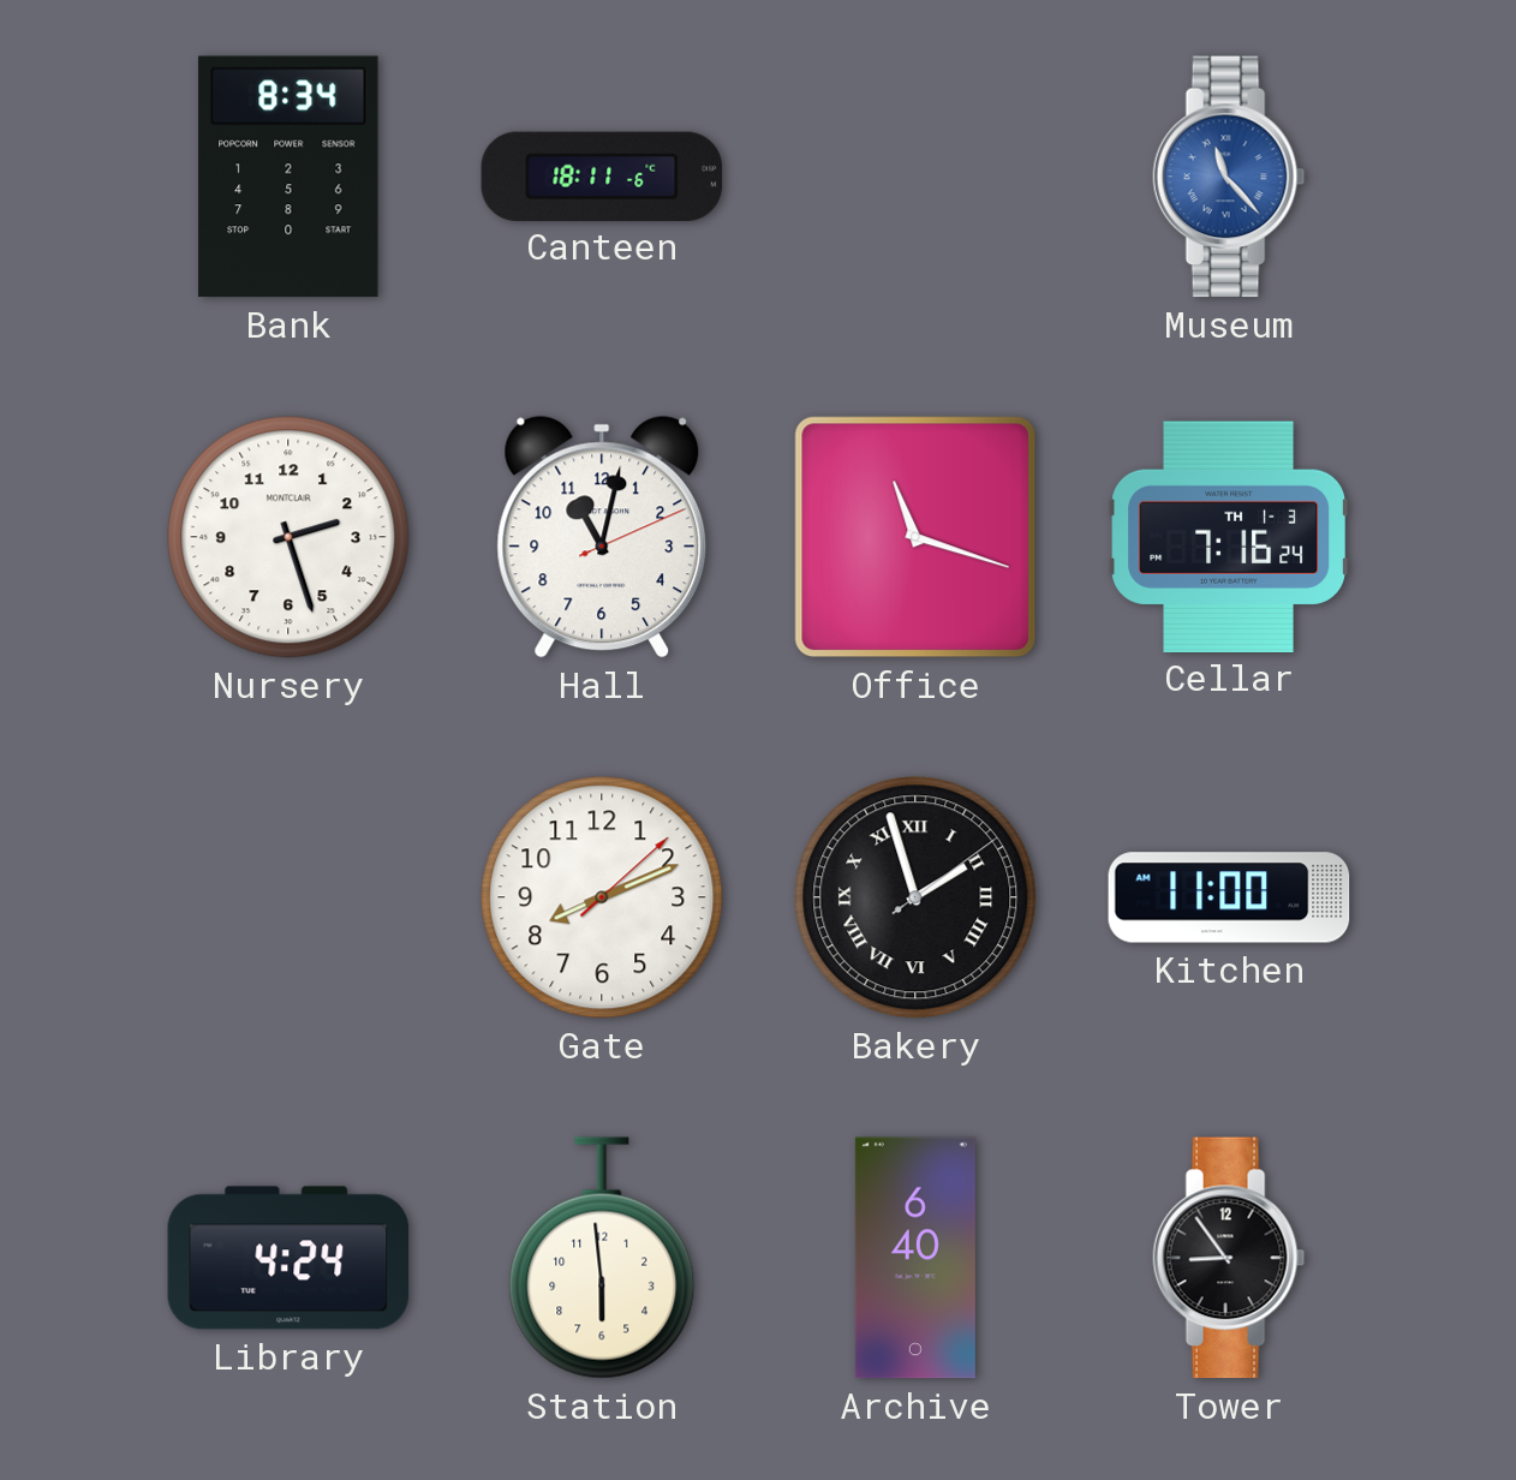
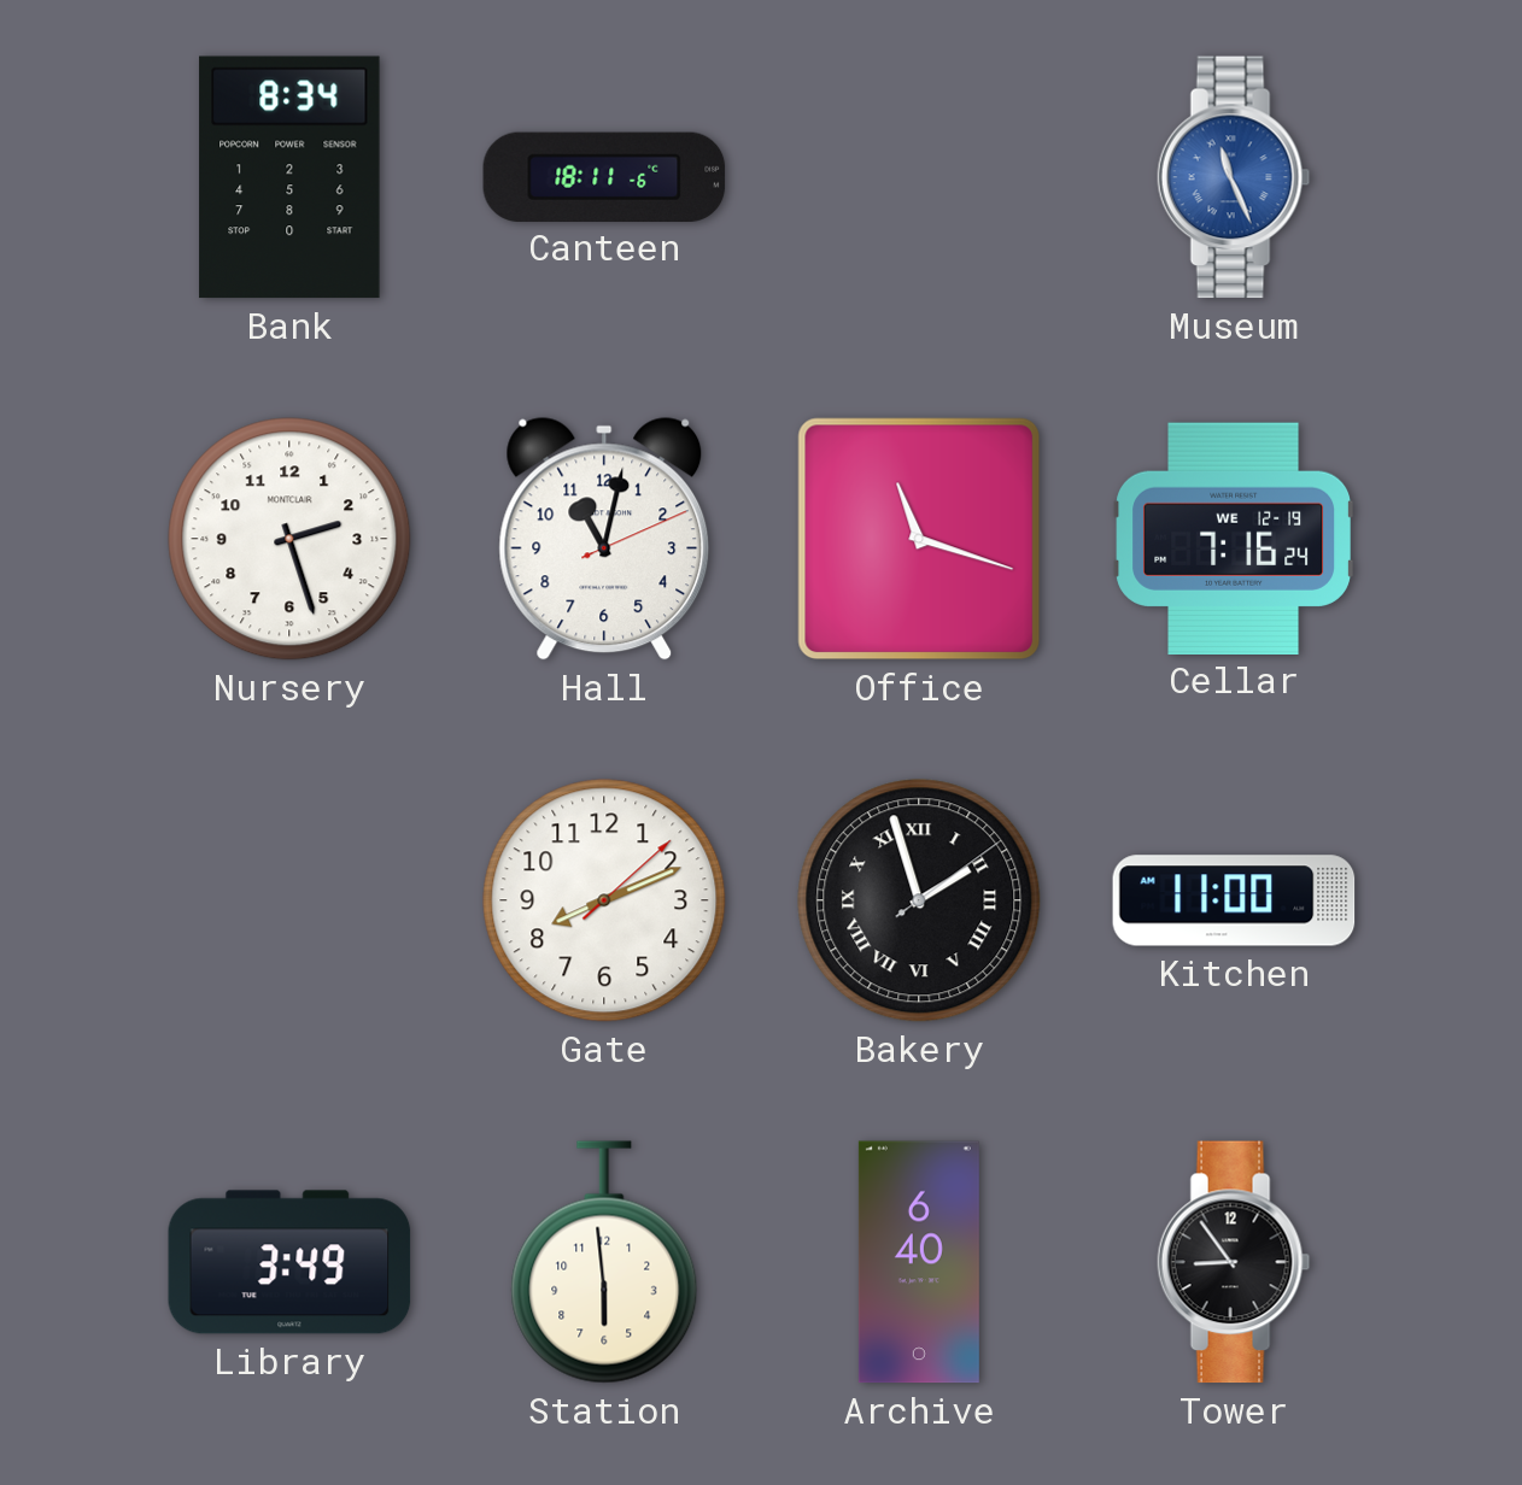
Museum: 11:23 -> 11:26 (1234, 177)
Cellar date: TH 1-3 -> WE 12-19 (1234, 538)
Library: 4:24 -> 3:49 (289, 1262)
